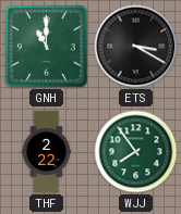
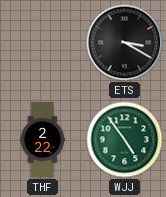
GNH: 11:00 -> none (47, 47)
WJJ: 7:54 -> 4:54 (125, 140)
